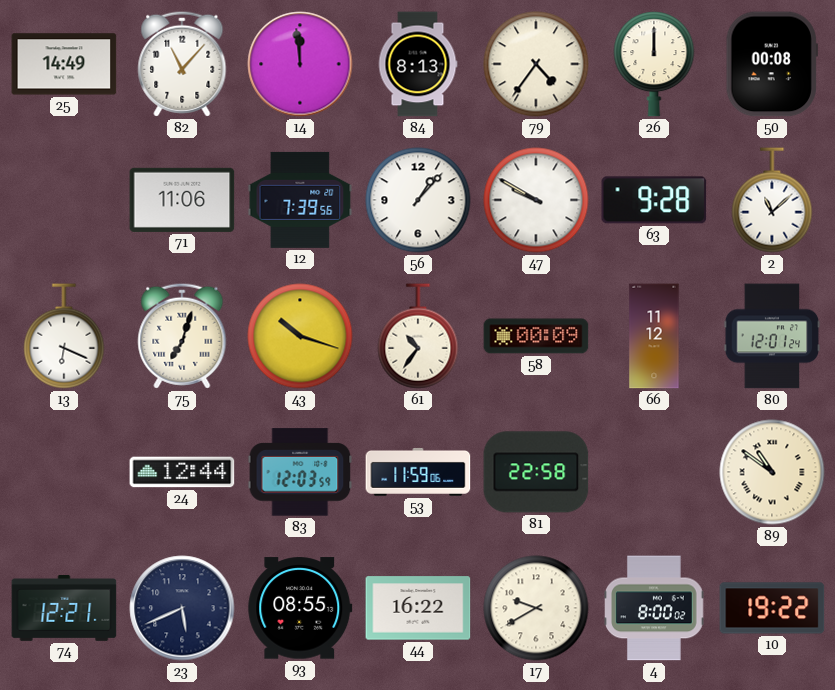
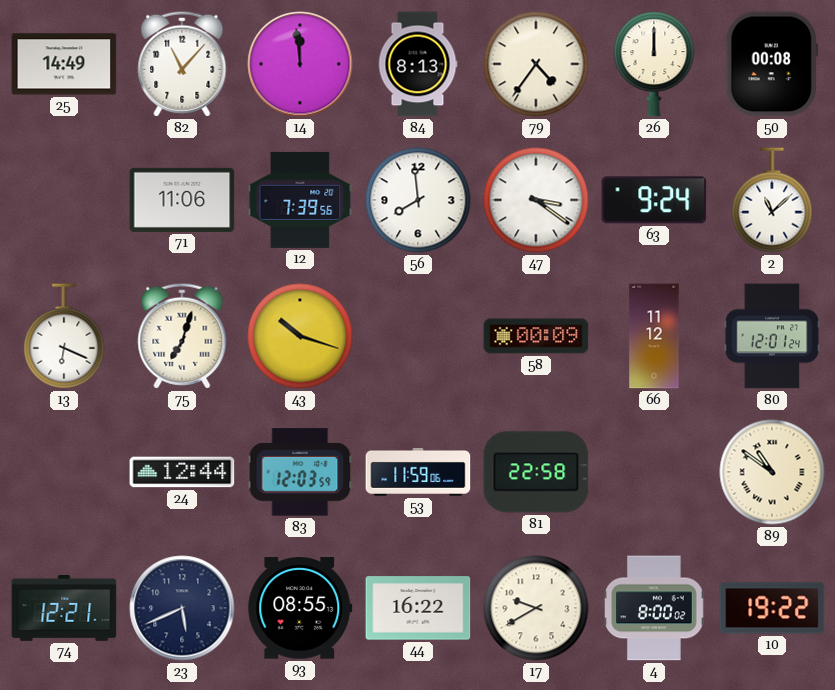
56: 1:07 -> 7:59 (418, 200)
47: 9:50 -> 3:21 (536, 200)
63: 9:28 -> 9:24 (654, 200)
61: 10:36 -> none (418, 336)
